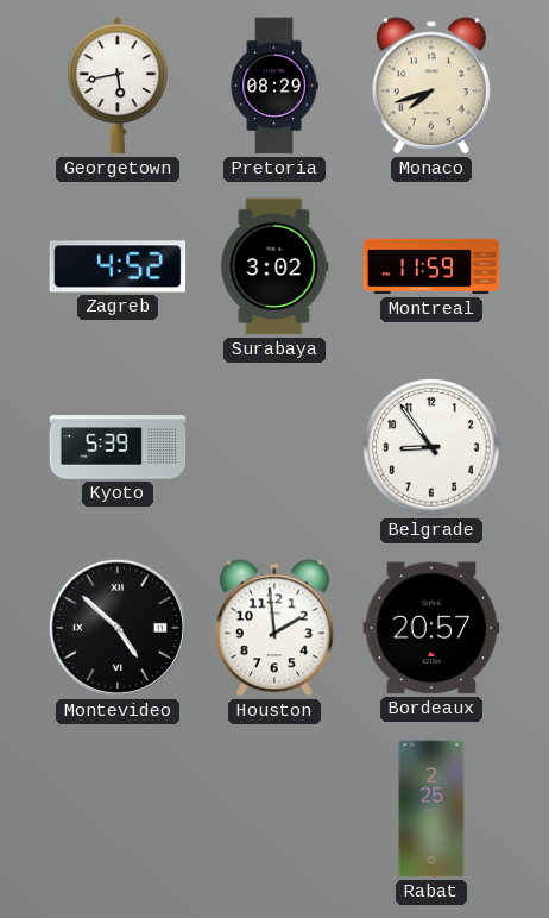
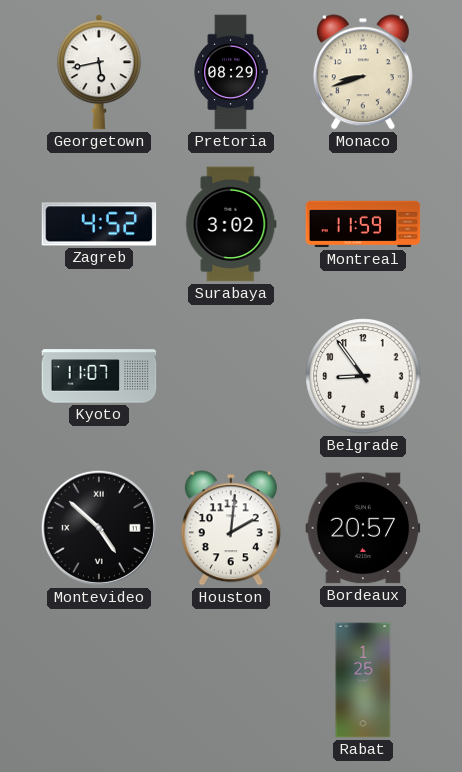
Monaco: 7:42 -> 8:42 (363, 72)
Kyoto: 5:39 -> 11:07 (99, 376)
Houston: 1:59 -> 2:01 (231, 528)
Rabat: 2:25 -> 1:25 (363, 680)
